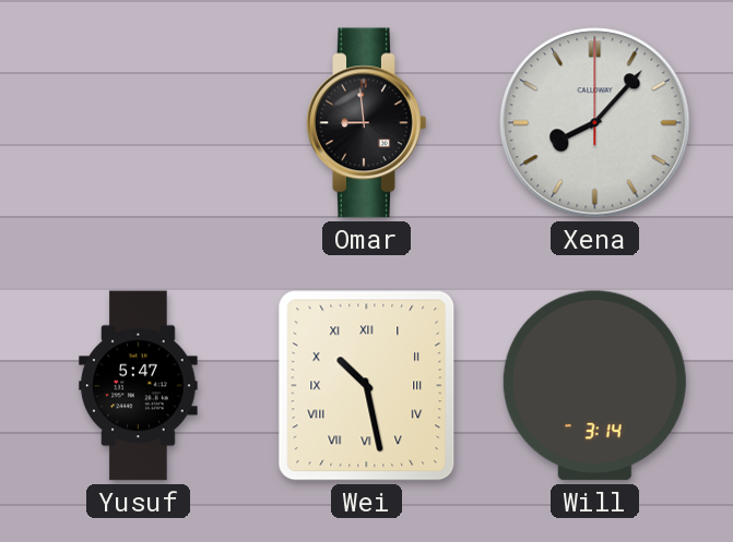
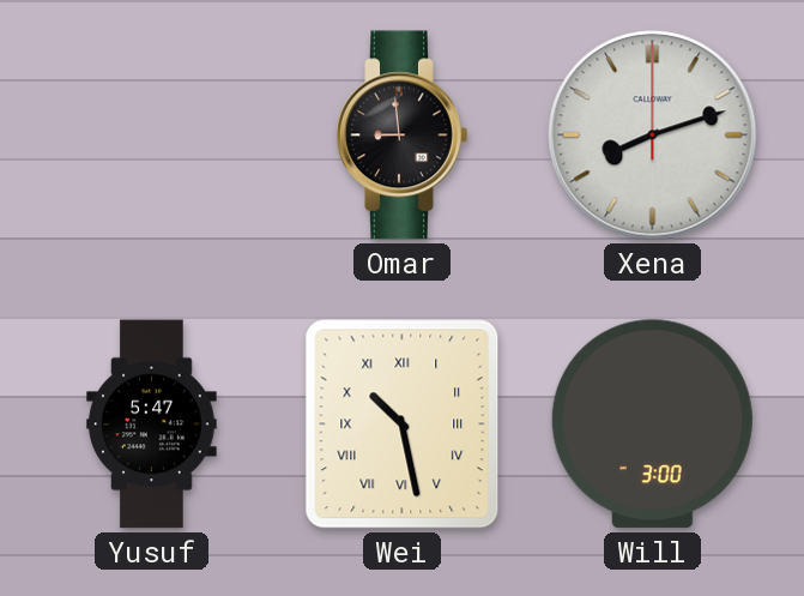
Xena: 8:07 -> 8:12 (653, 136)
Will: 3:14 -> 3:00 (652, 425)
